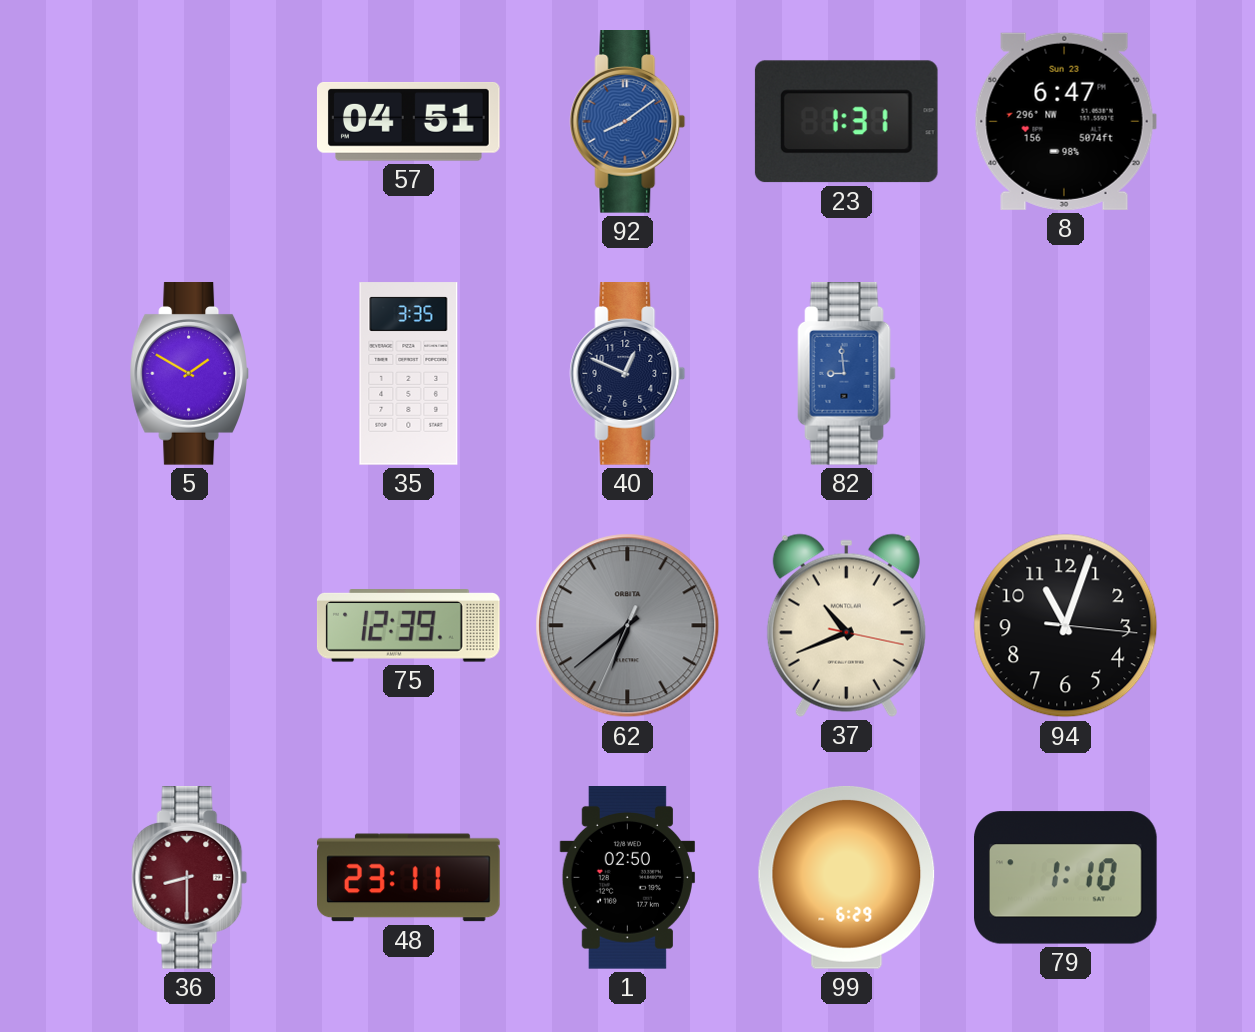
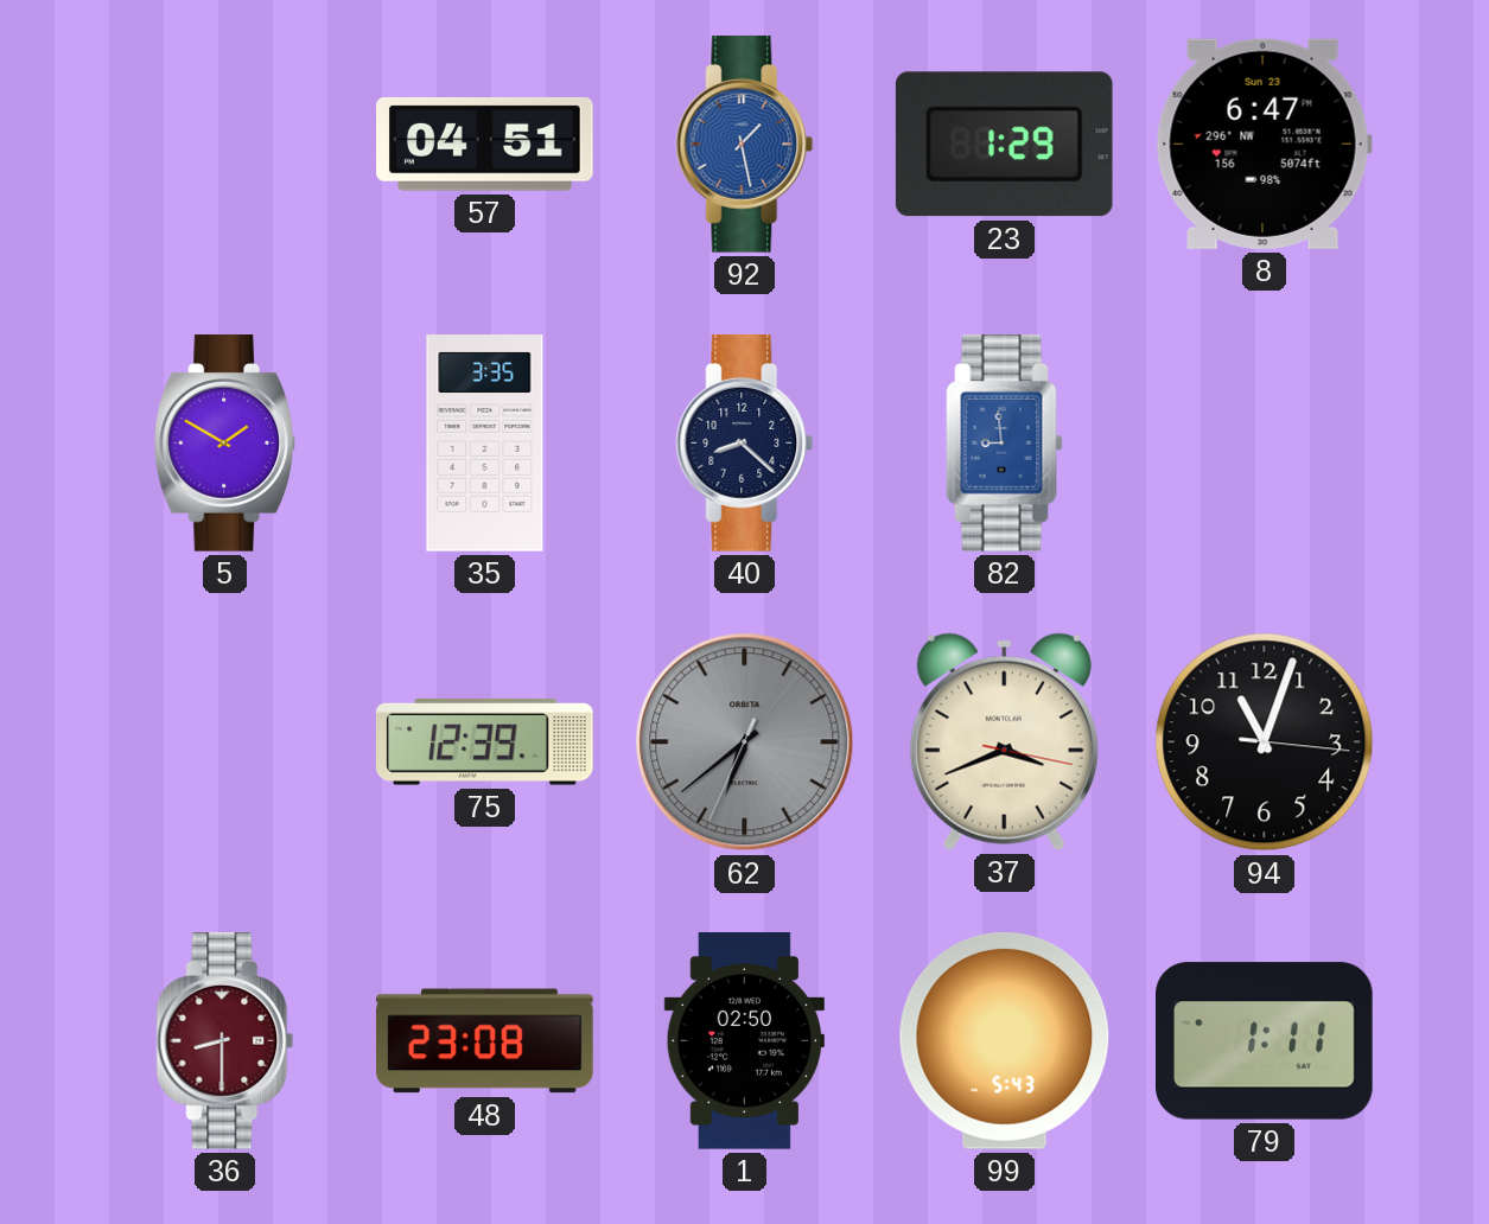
92: 8:09 -> 1:28 (745, 145)
23: 1:31 -> 1:29 (1004, 145)
40: 12:49 -> 8:22 (745, 444)
37: 10:41 -> 3:41 (1004, 741)
48: 23:11 -> 23:08 (485, 1041)
99: 6:29 -> 5:43 (1005, 1040)
79: 1:10 -> 1:11 (1265, 1041)
